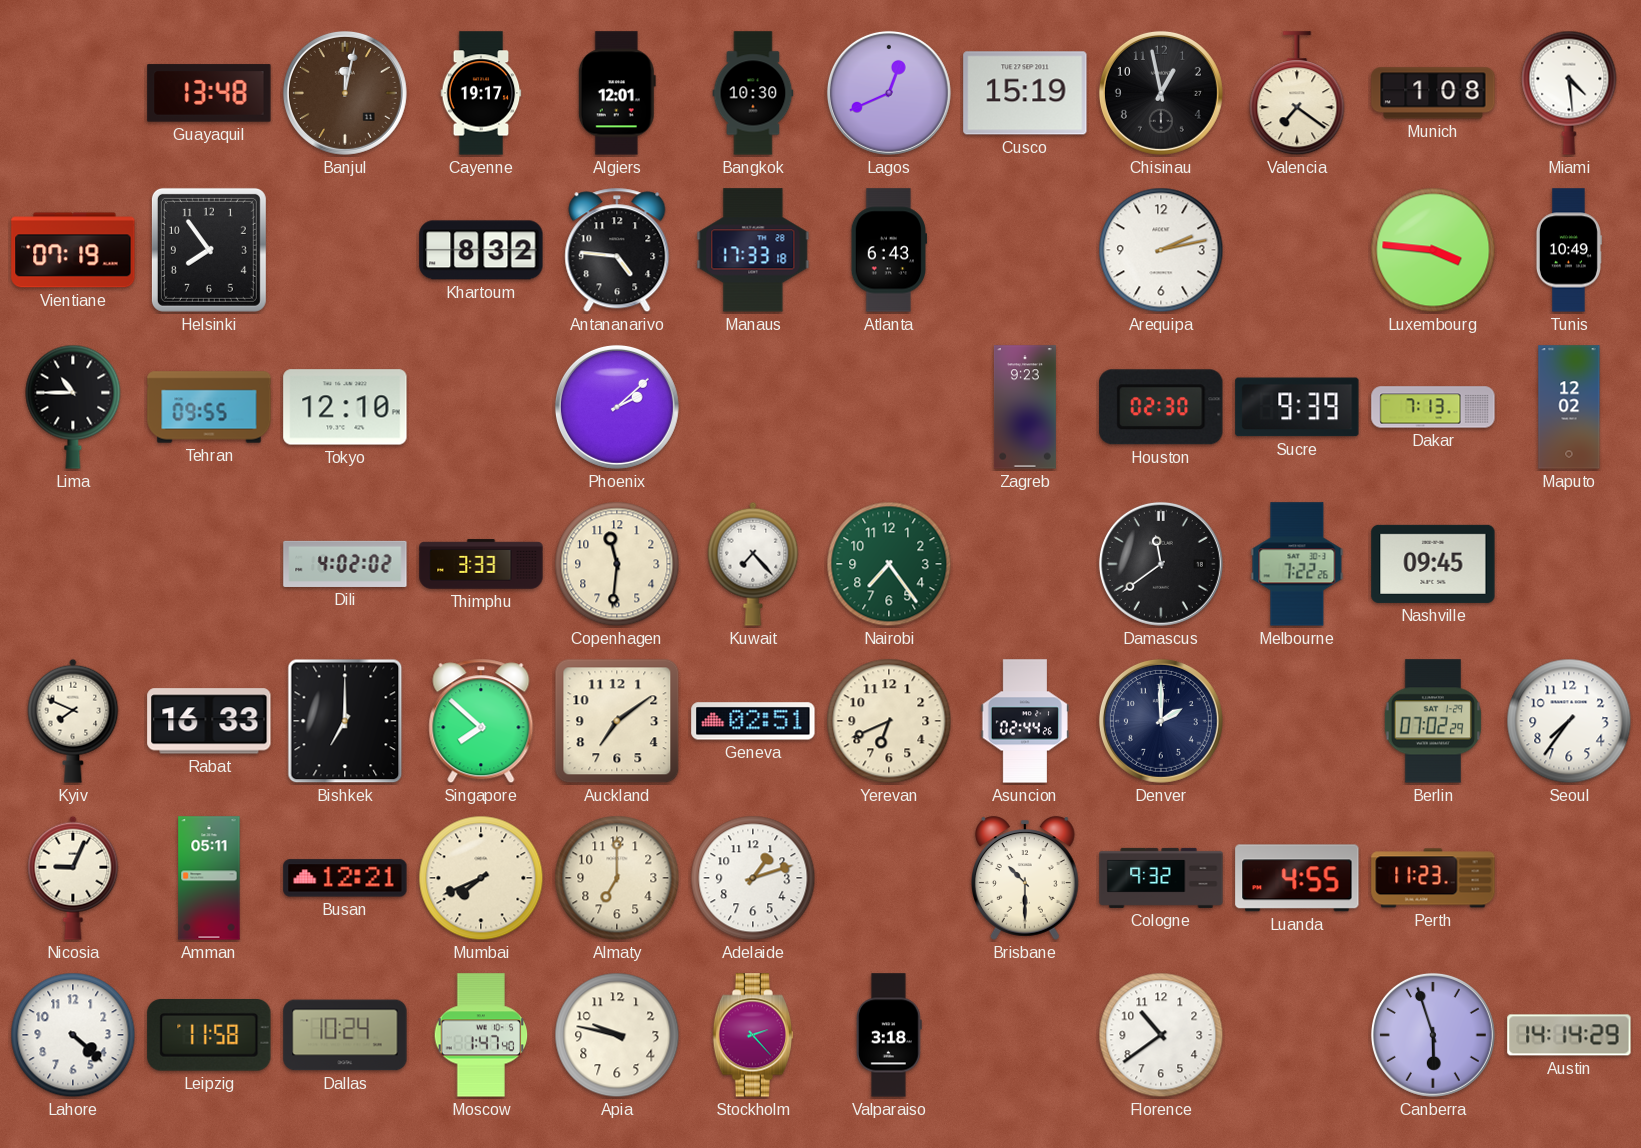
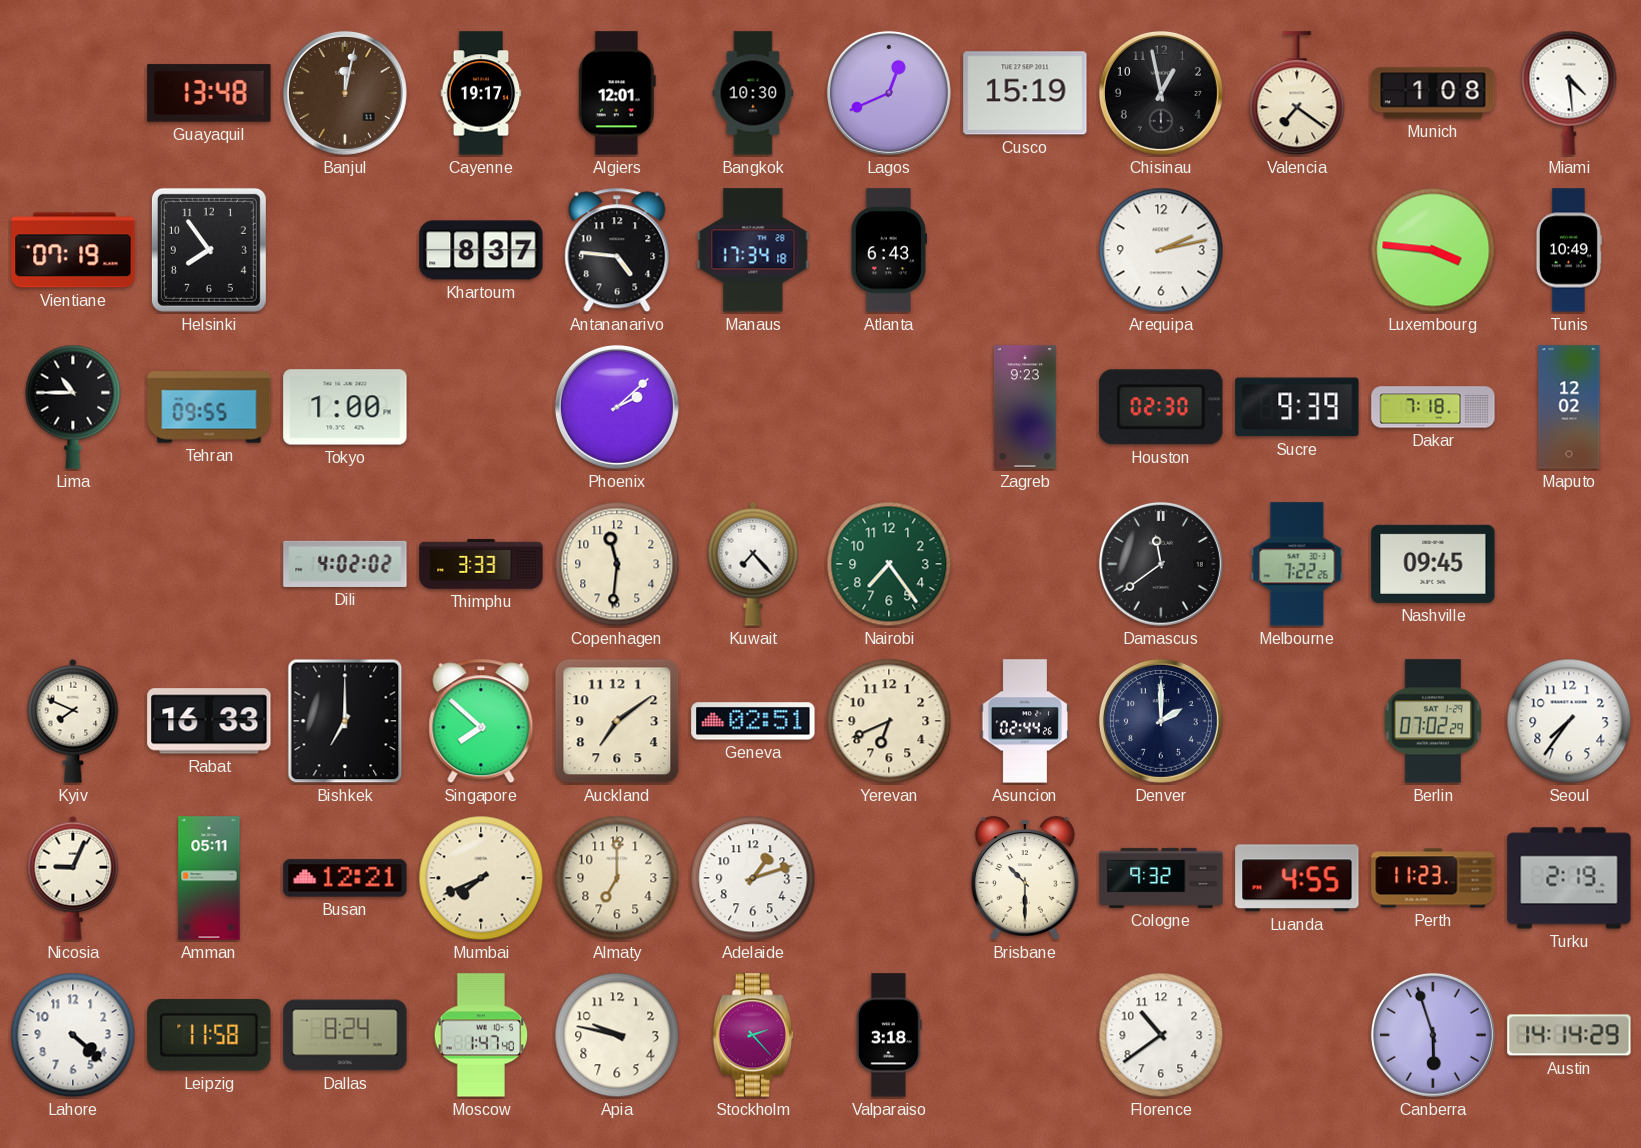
Khartoum: 8:32 -> 8:37 (481, 250)
Manaus: 17:33 -> 17:34 (753, 250)
Tokyo: 12:10 -> 1:00 (345, 407)
Dakar: 7:13 -> 7:18 (1433, 407)
Turku: none -> 2:19 (1569, 878)
Dallas: 10:24 -> 8:24 (345, 1035)
